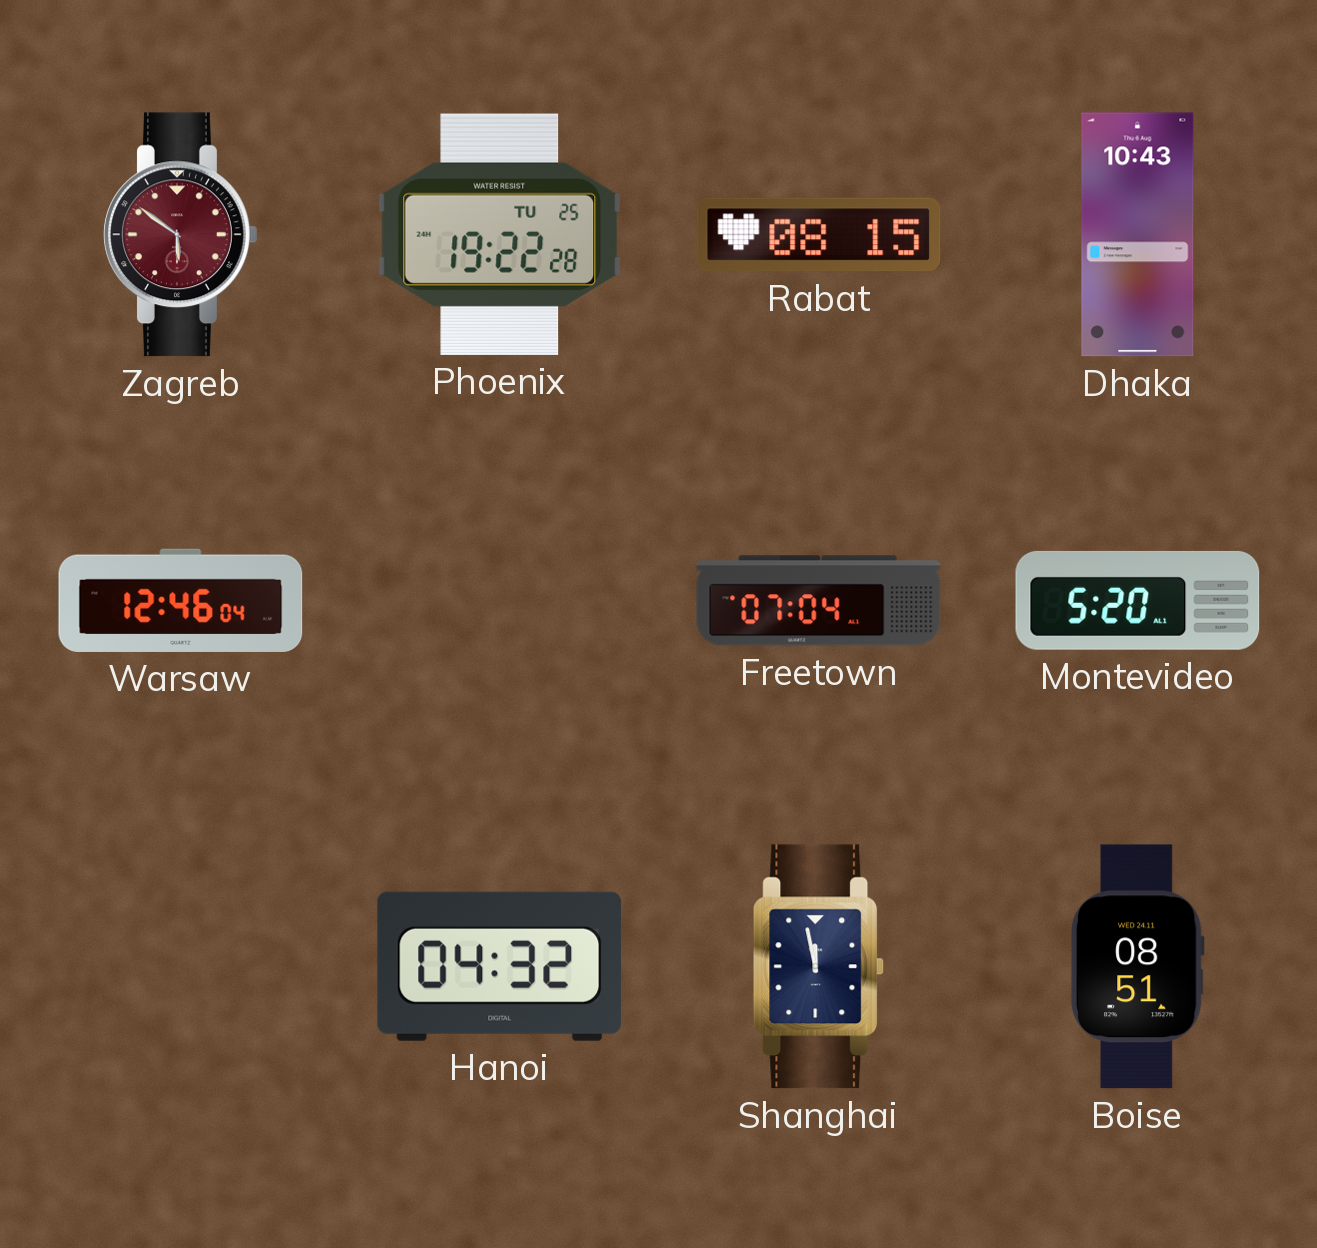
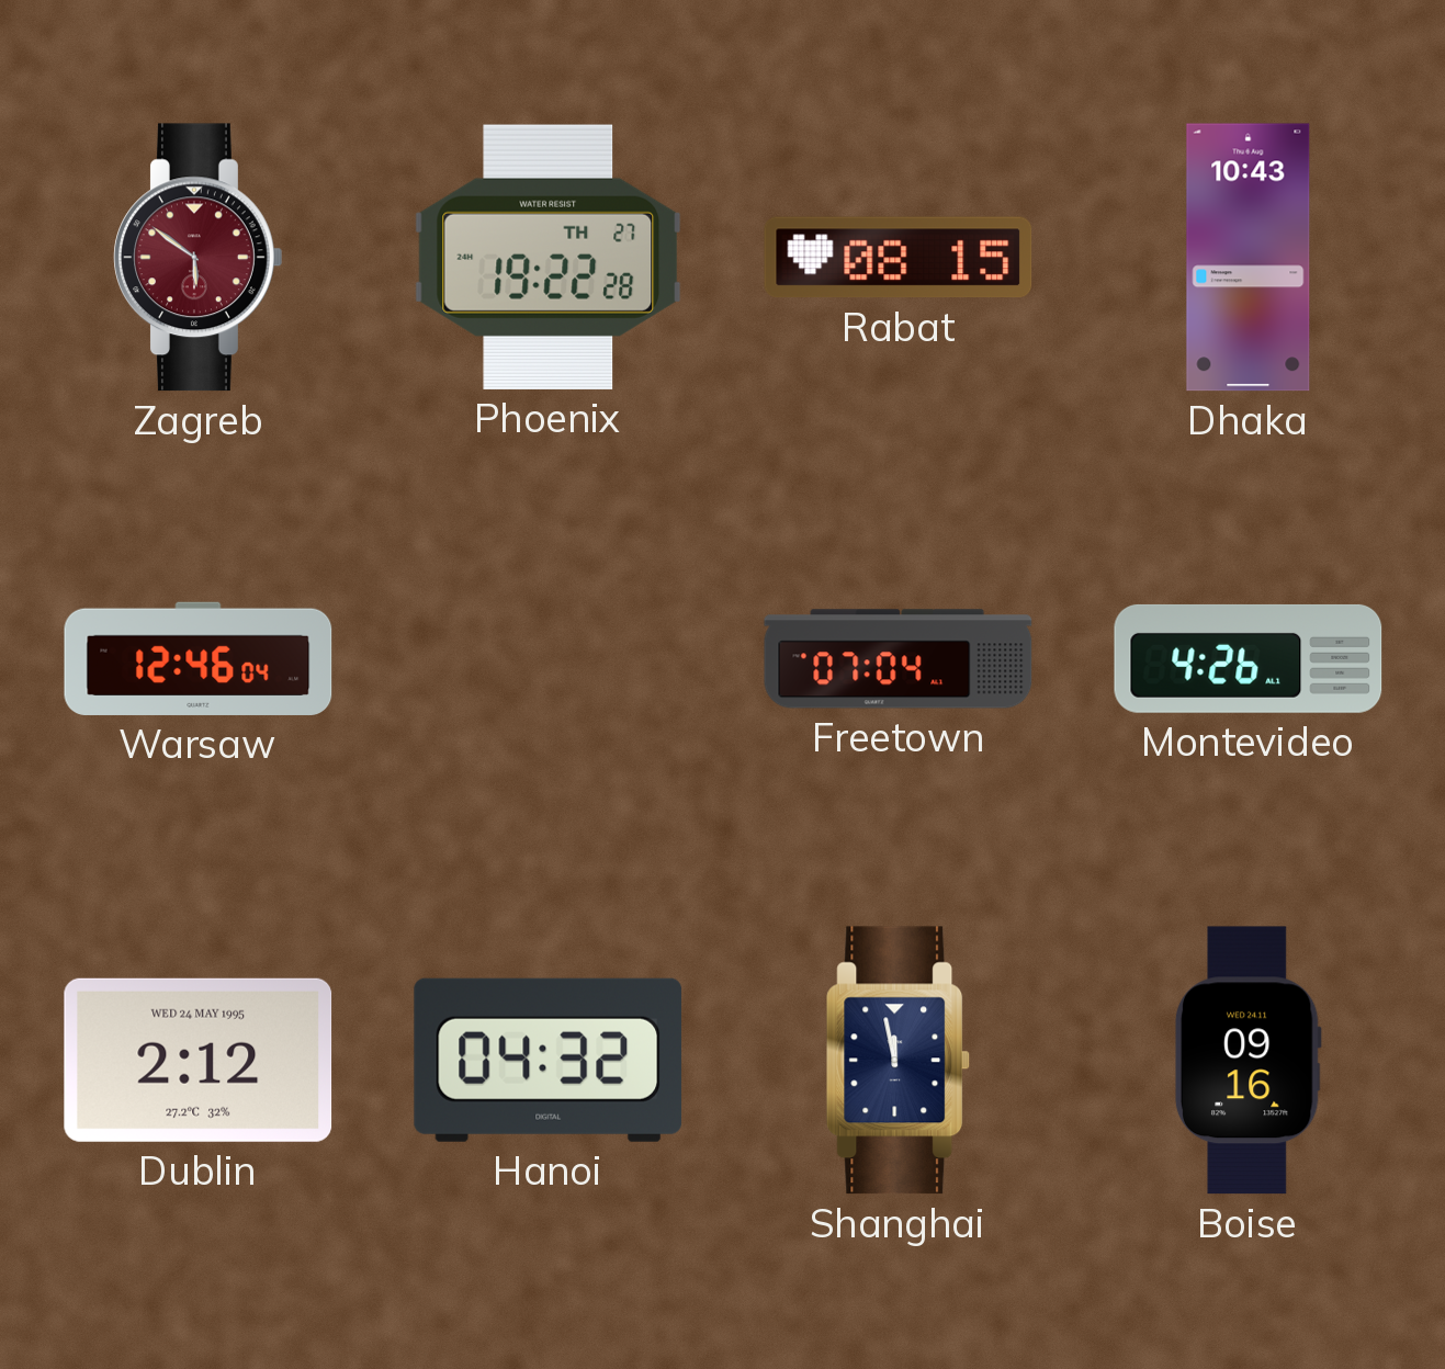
Phoenix date: TU 25 -> TH 27 (549, 257)
Montevideo: 5:20 -> 4:26 (1249, 658)
Dublin: none -> 2:12 (199, 1060)
Boise: 08:51 -> 09:16 (1248, 1061)
